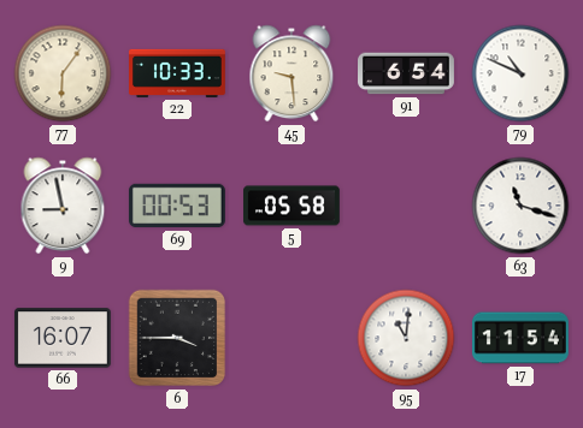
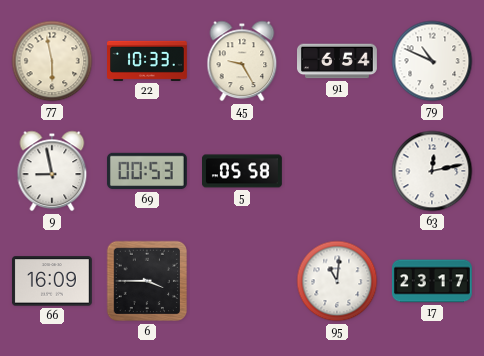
77: 6:06 -> 5:58 (52, 61)
45: 9:29 -> 9:25 (242, 61)
63: 11:18 -> 12:13 (432, 171)
66: 16:07 -> 16:09 (52, 281)
17: 11:54 -> 23:17 (432, 281)
